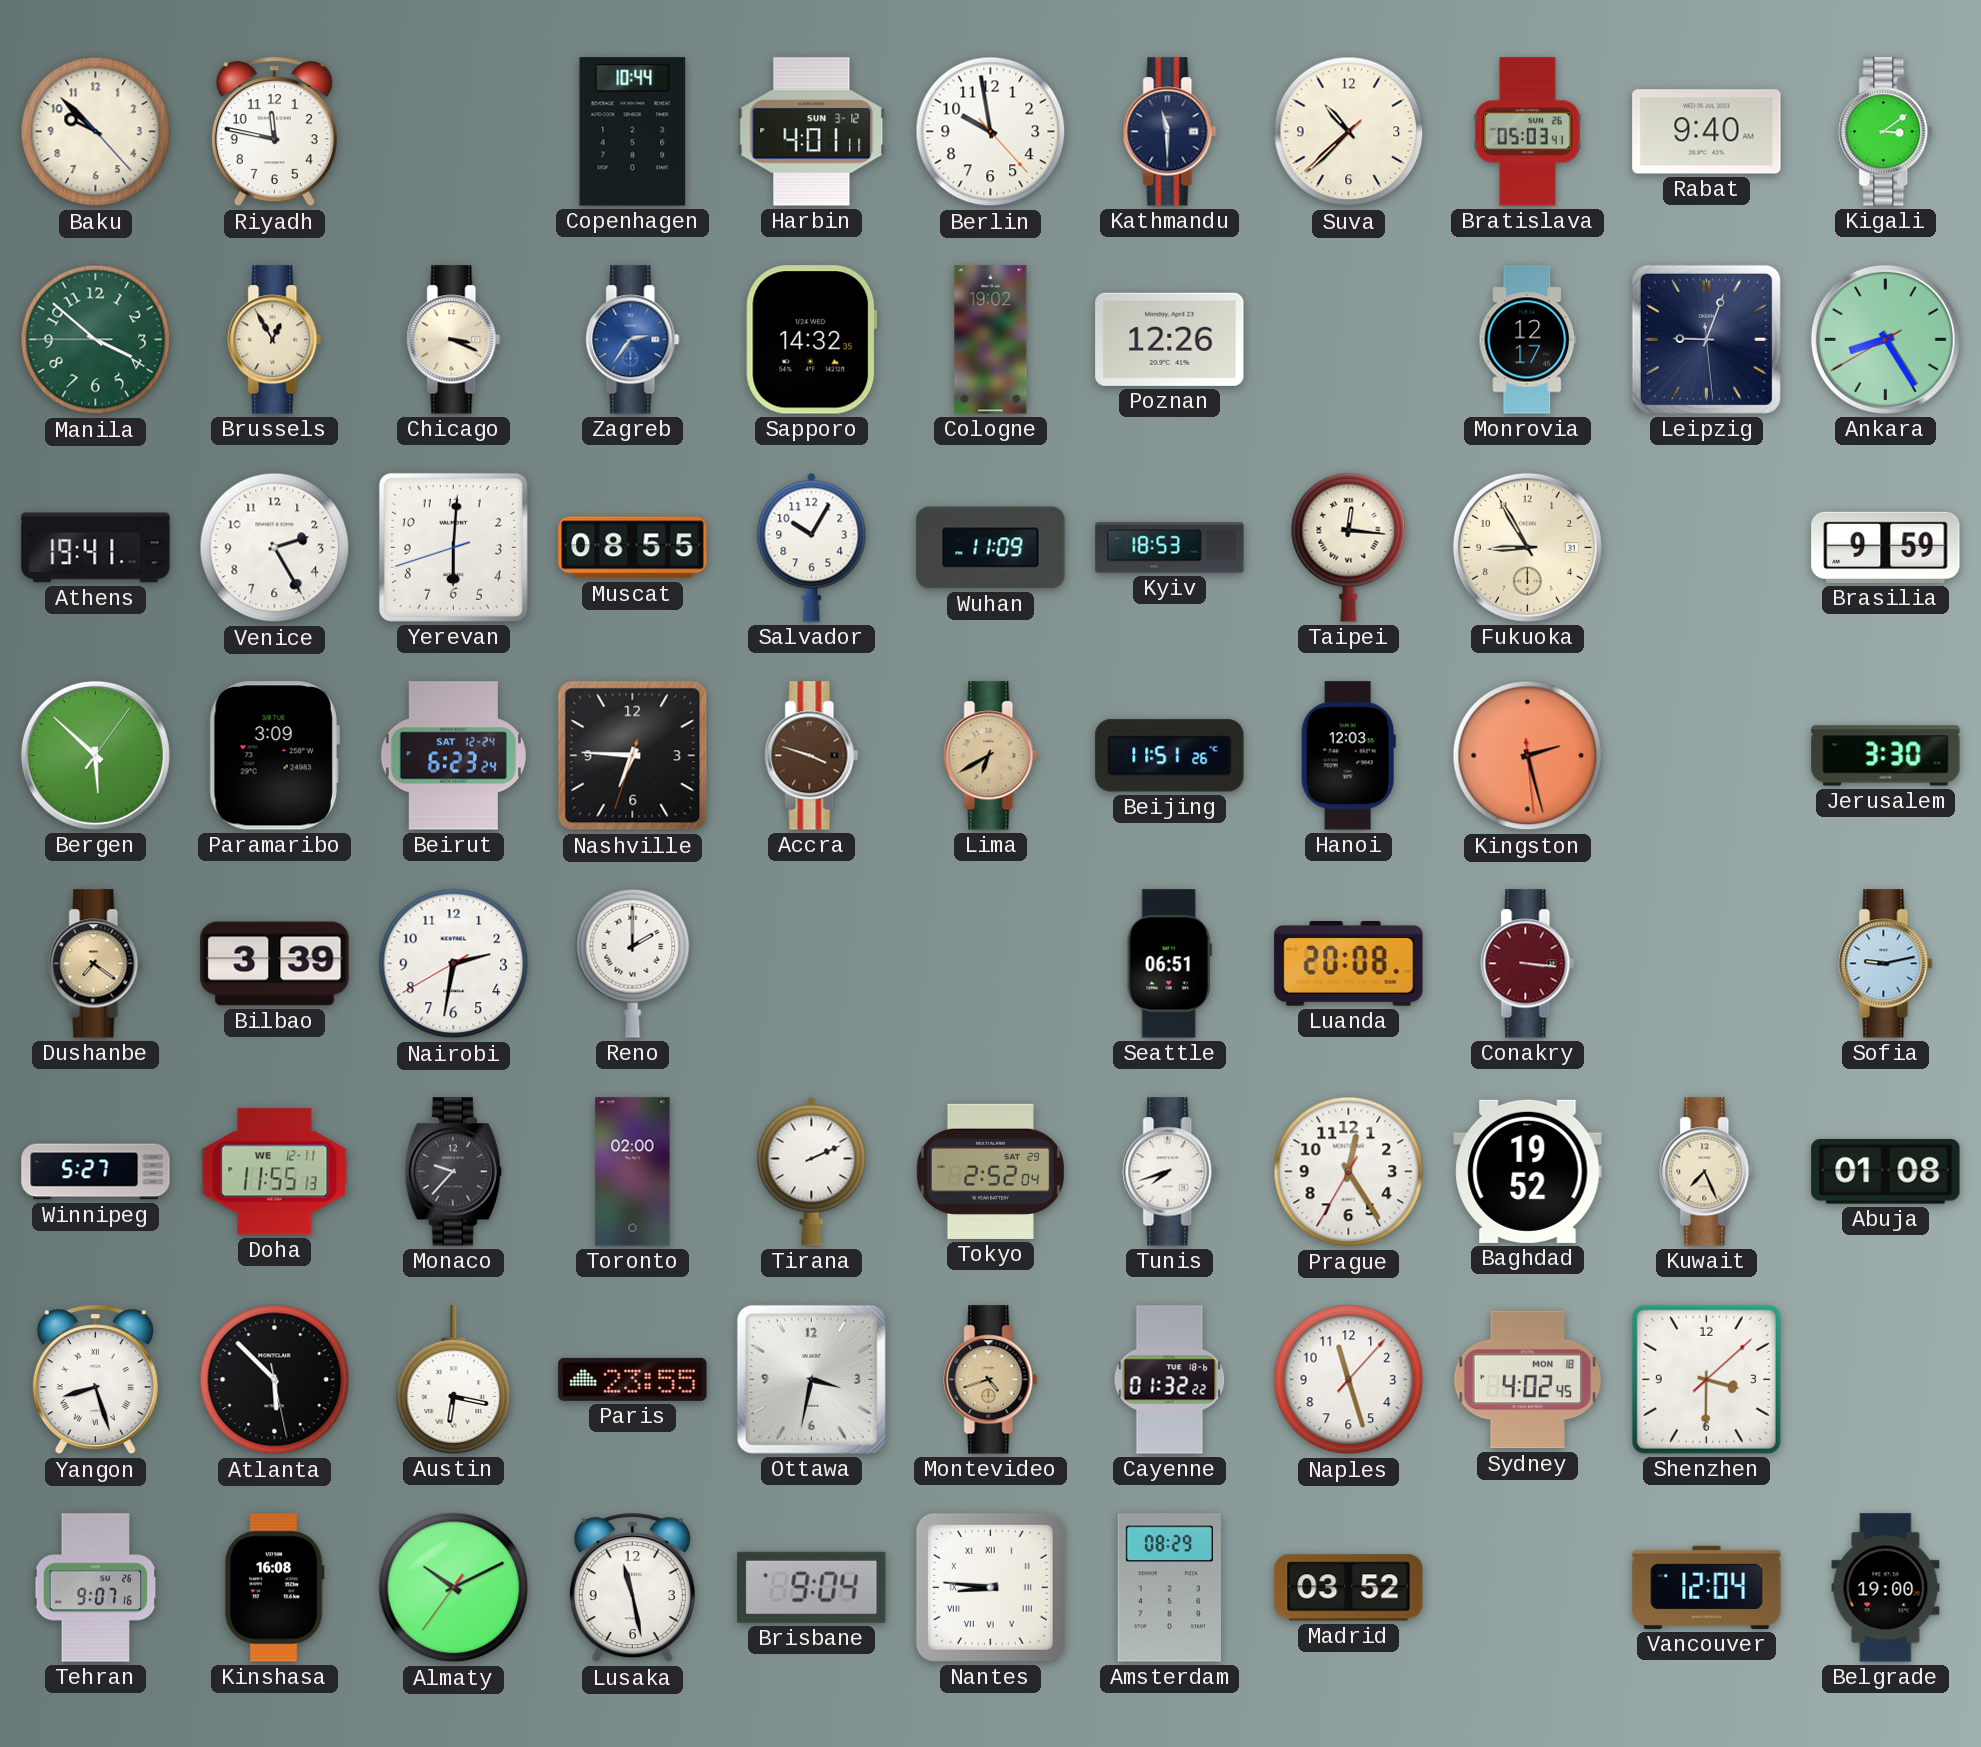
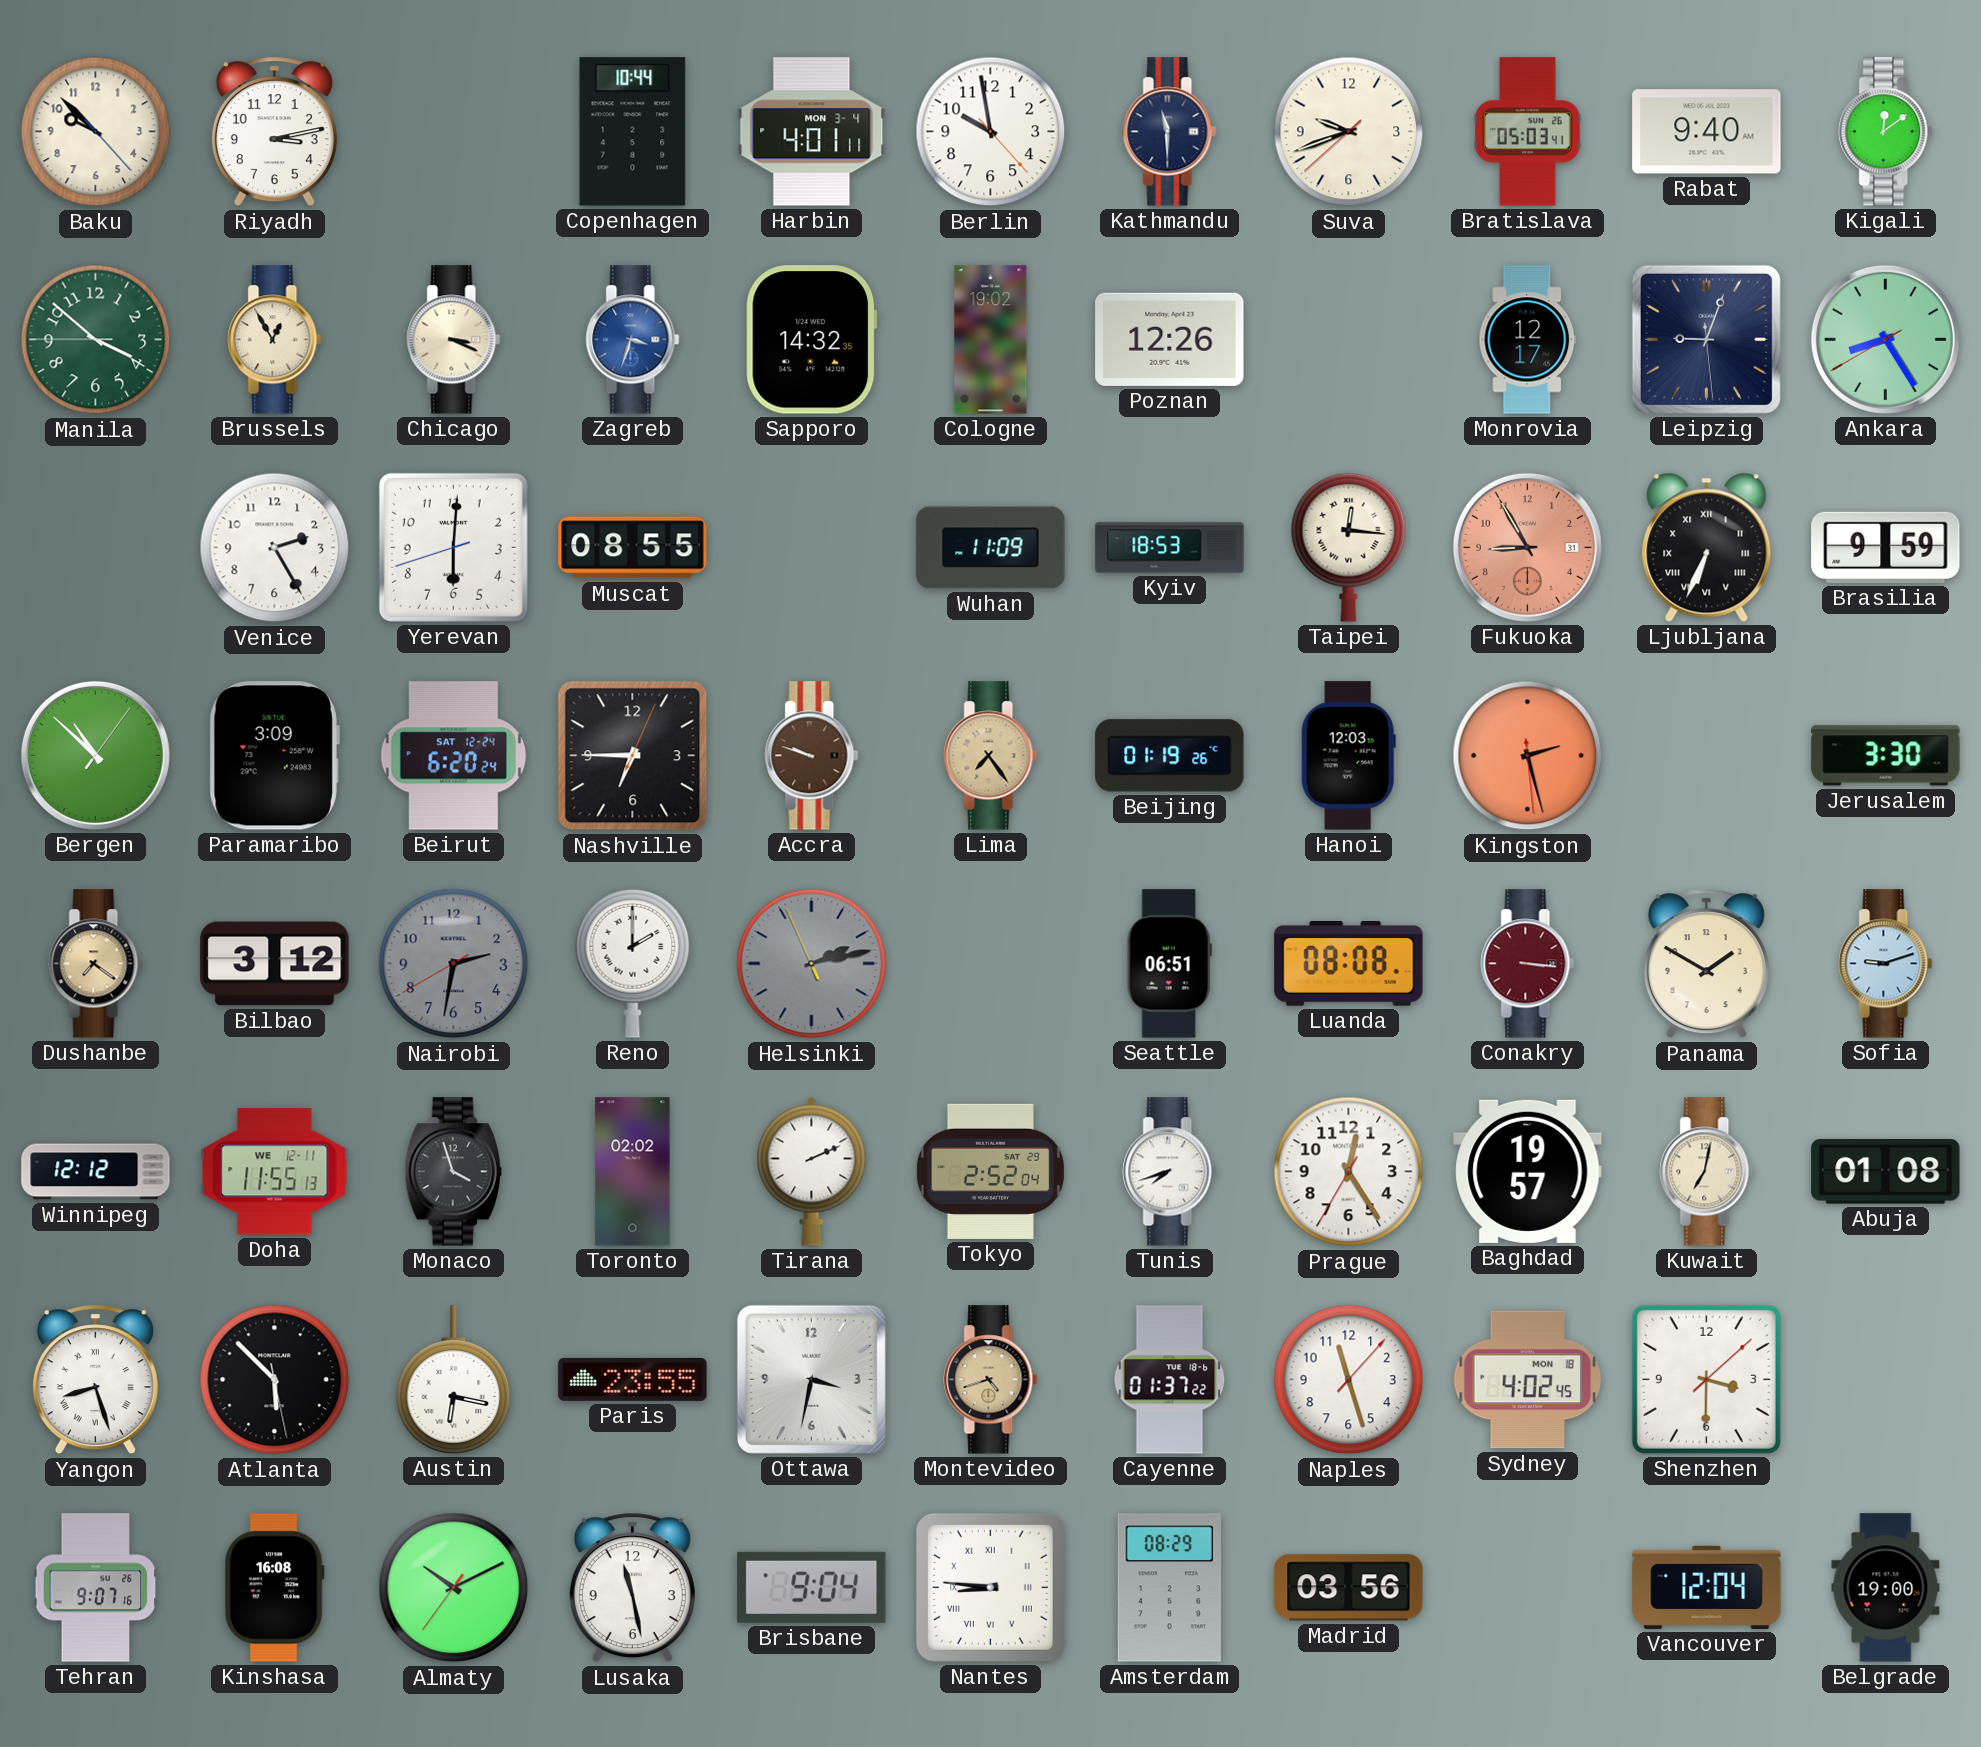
Riyadh: 11:47 -> 3:13 (274, 132)
Harbin date: SUN 3-12 -> MON 3-4 (812, 132)
Suva: 10:37 -> 9:41 (1349, 132)
Kigali: 3:09 -> 12:09 (1886, 132)
Zagreb: 2:36 -> 3:33 (633, 340)
Athens: 19:41 -> none (96, 548)
Salvador: 10:05 -> none (812, 547)
Fukuoka dial: cream -> salmon (1527, 547)
Ljubljana: none -> 6:34 (1707, 547)
Bergen: 5:52 -> 10:52 (95, 755)
Beirut: 6:23 -> 6:20 (453, 756)
Nashville: 6:45:33 -> 6:45:04 (633, 756)
Accra: 3:48 -> 9:48 (812, 756)
Lima: 6:40 -> 7:24 (991, 756)
Beijing: 11:51 -> 01:19 (1170, 756)
Bilbao: 3:39 -> 3:12 (275, 964)
Nairobi dial: white -> grey (454, 964)
Helsinki: none -> 2:12 (812, 964)
Luanda: 20:08 -> 08:08 (1349, 964)
Panama: none -> 1:50 (1706, 964)
Sofia: 9:13 -> 9:12 (1886, 964)
Winnipeg: 5:27 -> 12:12 (96, 1172)
Monaco: 9:37 -> 3:57 (453, 1172)
Toronto: 02:00 -> 02:02 (633, 1172)
Baghdad: 19:52 -> 19:57 (1528, 1171)
Kuwait: 7:26 -> 7:02 (1707, 1172)
Cayenne: 01:32 -> 01:37 (1170, 1380)
Madrid: 03:52 -> 03:56 (1349, 1588)
